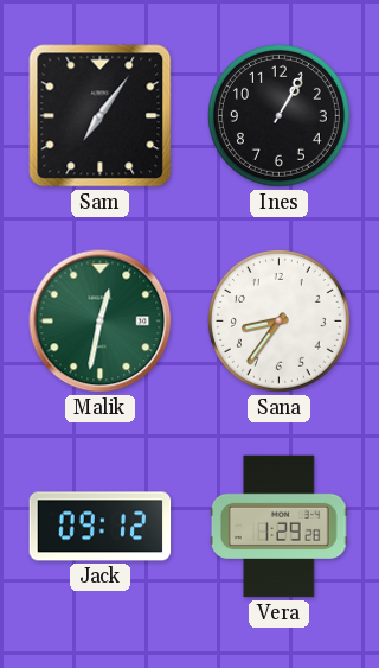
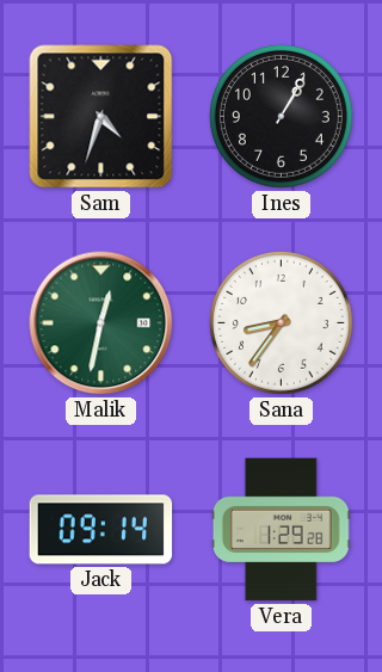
Sam: 7:06 -> 4:33 (101, 117)
Jack: 09:12 -> 09:14 (101, 530)
